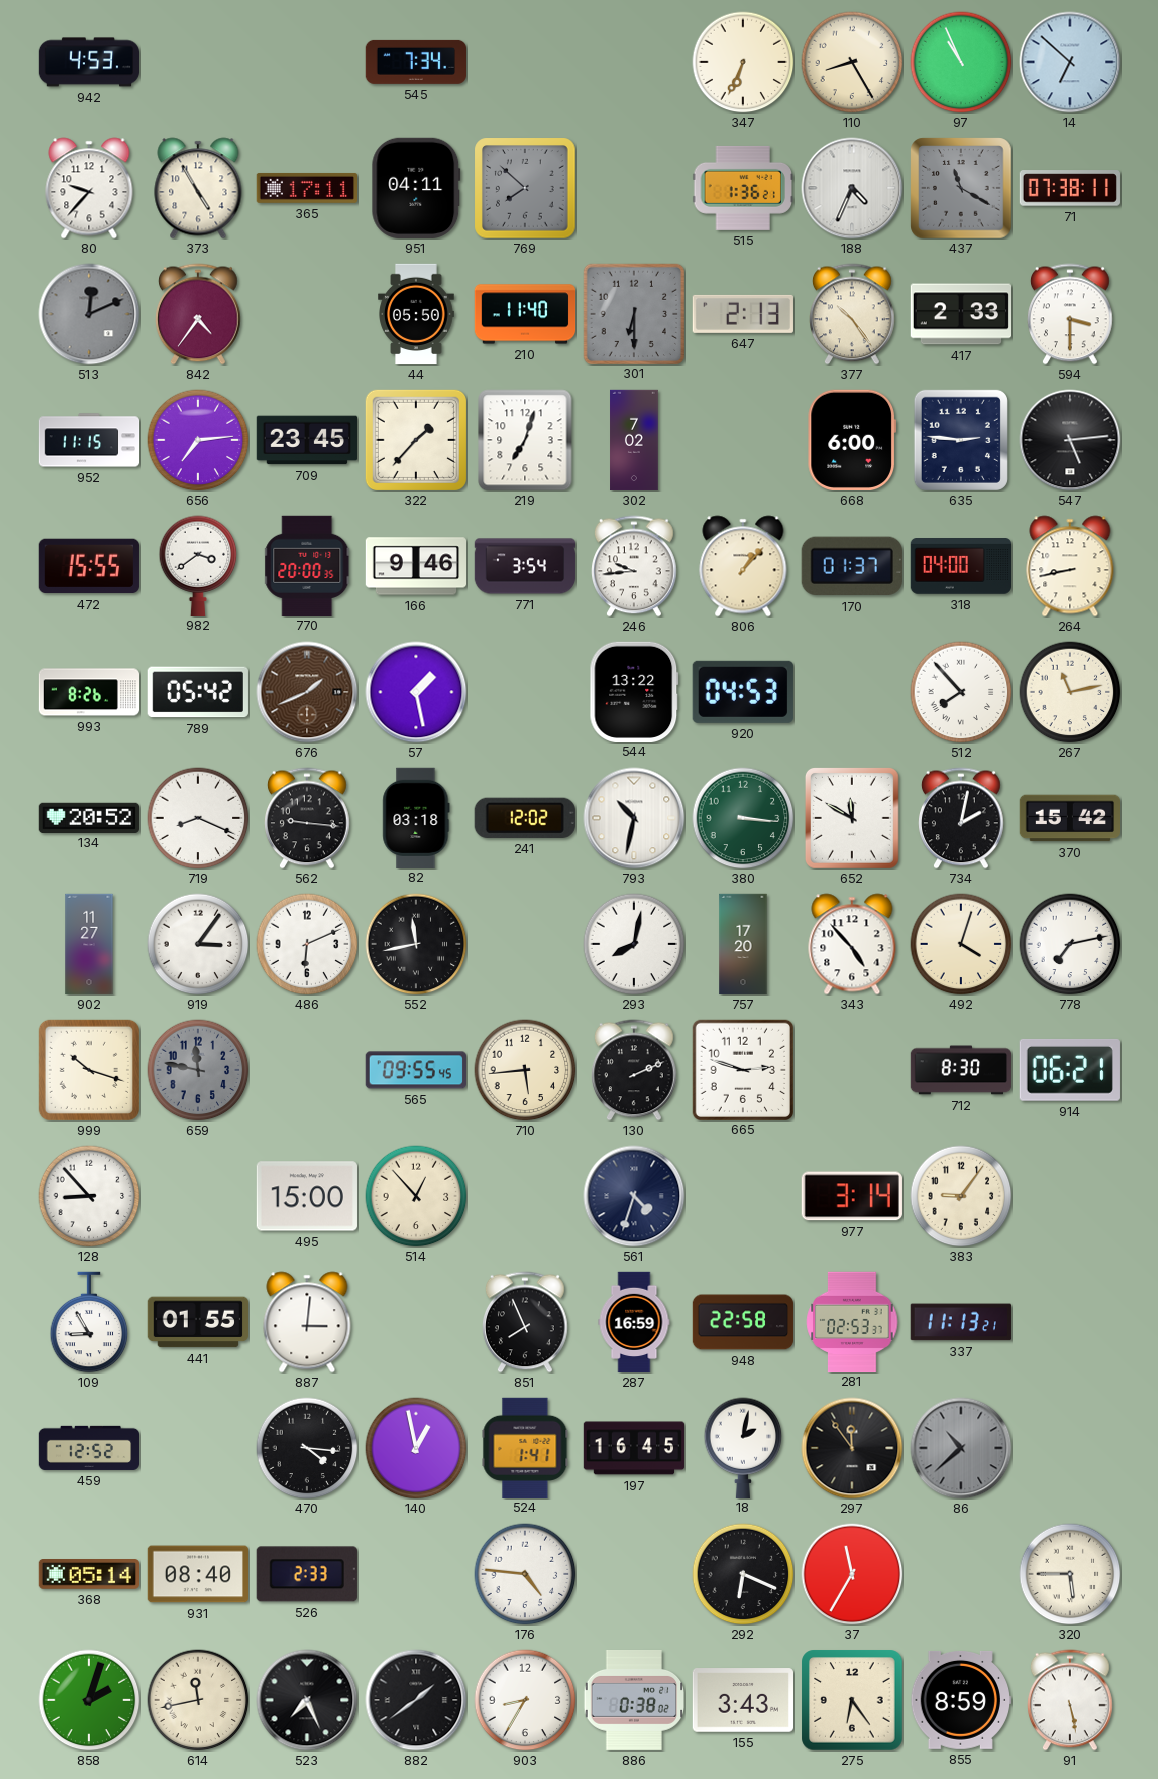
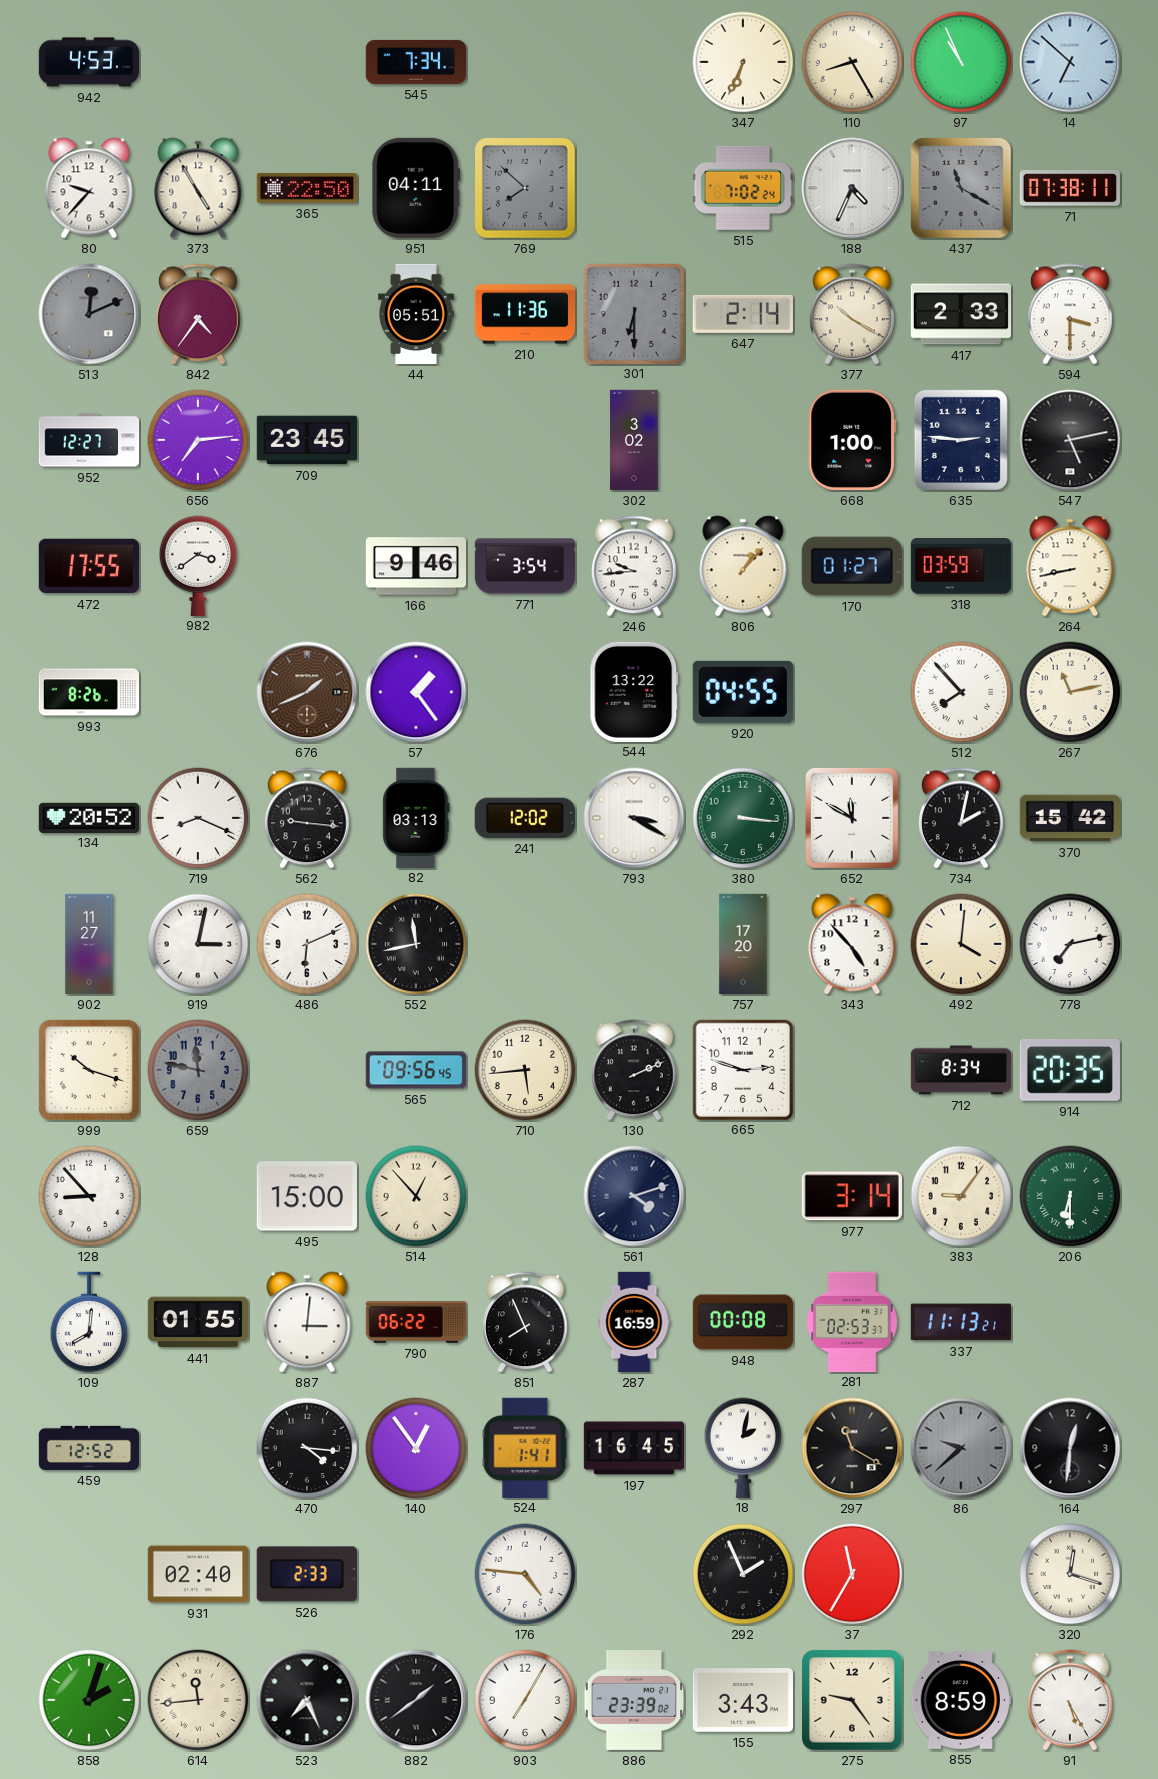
365: 17:11 -> 22:50 (306, 188)
515: 1:36 -> 7:02 (742, 188)
44: 05:50 -> 05:51 (416, 314)
210: 11:40 -> 11:36 (525, 314)
647: 2:13 -> 2:14 (743, 314)
377: 10:24 -> 10:20 (853, 314)
952: 11:15 -> 12:27 (89, 440)
322: 1:37 -> none (416, 440)
219: 7:03 -> none (525, 440)
302: 7:02 -> 3:02 (634, 440)
668: 6:00 -> 1:00 (852, 440)
547: 5:14 -> 5:13 (1070, 440)
472: 15:55 -> 17:55 (89, 566)
770: 20:00 -> none (308, 565)
170: 01:37 -> 01:27 (852, 566)
318: 04:00 -> 03:59 (960, 567)
789: 05:42 -> none (198, 692)
57: 1:28 -> 1:24 (416, 692)
920: 04:53 -> 04:55 (743, 692)
82: 03:18 -> 03:13 (416, 817)
793: 10:32 -> 3:20 (634, 818)
919: 3:06 -> 3:02 (198, 944)
293: 8:02 -> none (634, 944)
492: 4:03 -> 4:01 (961, 944)
565: 09:55 -> 09:56 (416, 1070)
712: 8:30 -> 8:34 (961, 1070)
914: 06:21 -> 20:35 (1070, 1070)
561: 4:33 -> 4:12 (634, 1196)
206: none -> 6:30 (1070, 1196)
109: 8:55 -> 8:01 (89, 1322)
790: none -> 06:22 (416, 1322)
948: 22:58 -> 00:08 (743, 1322)
140: 12:58 -> 12:54 (416, 1448)
297: 11:54 -> 11:20 (852, 1448)
86: 10:38 -> 9:38 (961, 1448)
164: none -> 12:31 (1070, 1448)
368: 05:14 -> none (88, 1575)
931: 08:40 -> 02:40 (197, 1574)
292: 6:19 -> 1:56 (743, 1574)
320: 5:45 -> 12:18 (1070, 1574)
614: 11:43 -> 11:44 (198, 1700)
903: 8:35 -> 7:05 (525, 1700)
886: 0:38 -> 23:39 (634, 1701)
275: 6:24 -> 9:24 (852, 1700)
91: 5:28 -> 5:25 (1071, 1700)
